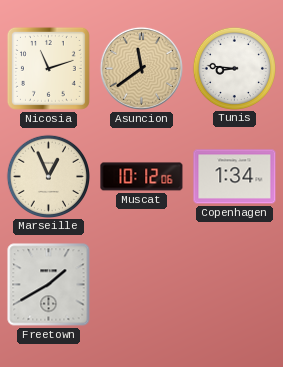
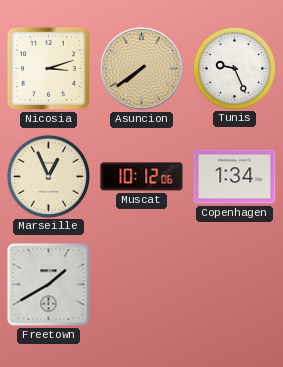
Nicosia: 11:12 -> 3:12 (48, 68)
Asuncion: 11:39 -> 7:39 (141, 68)
Tunis: 8:46 -> 9:26 (234, 68)
